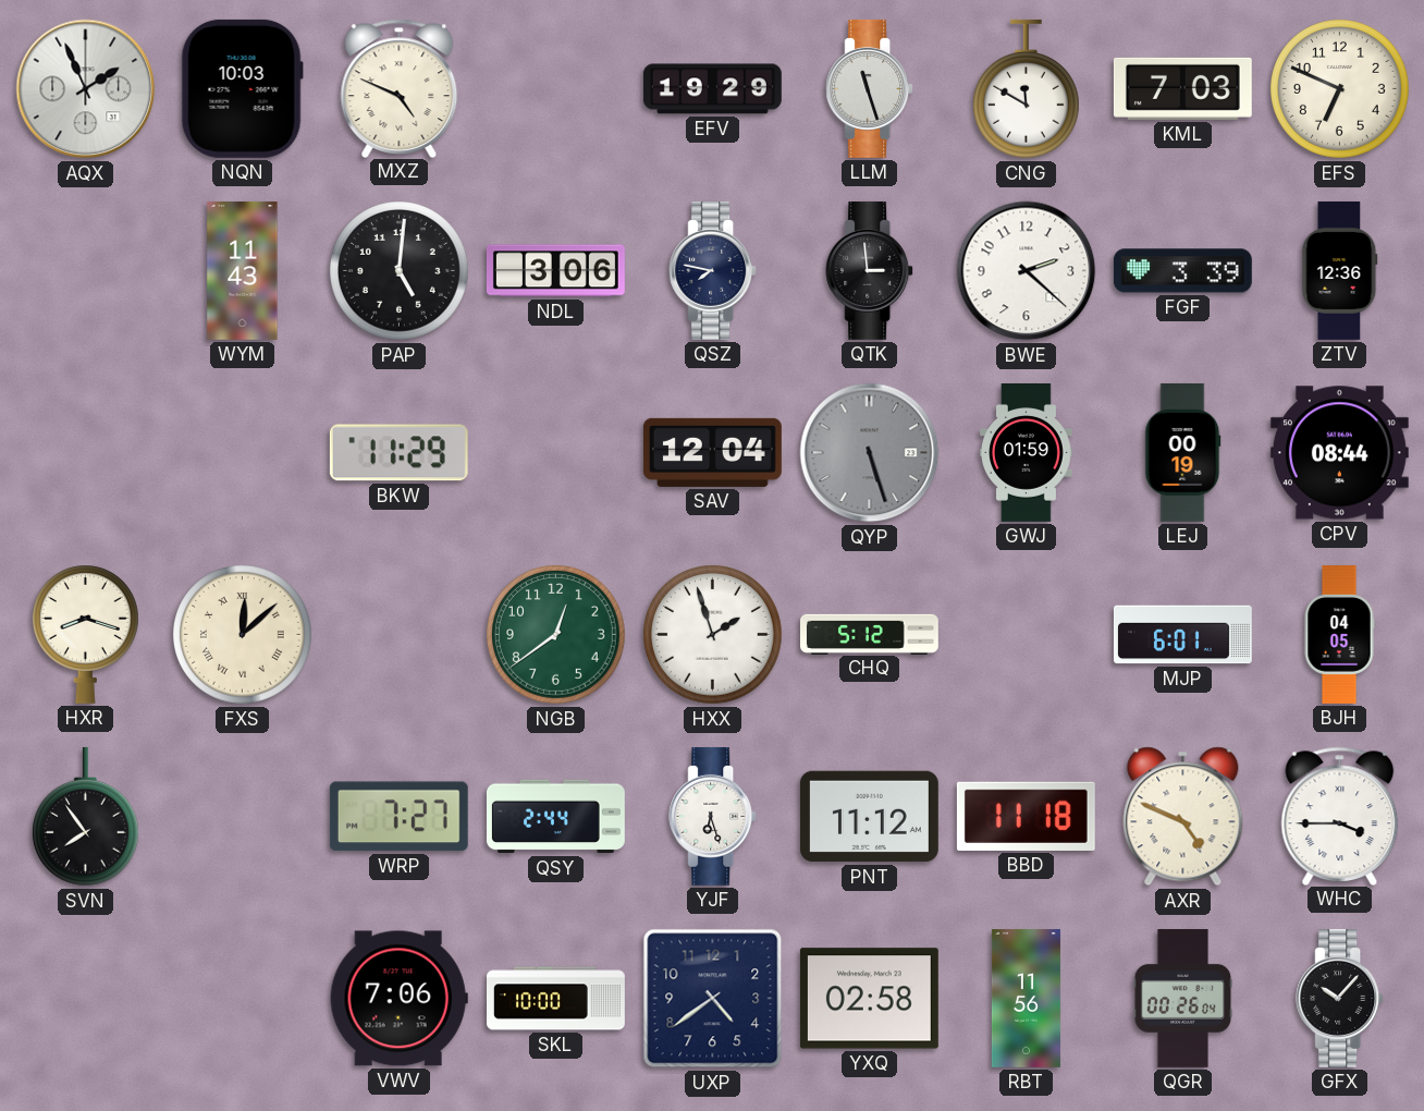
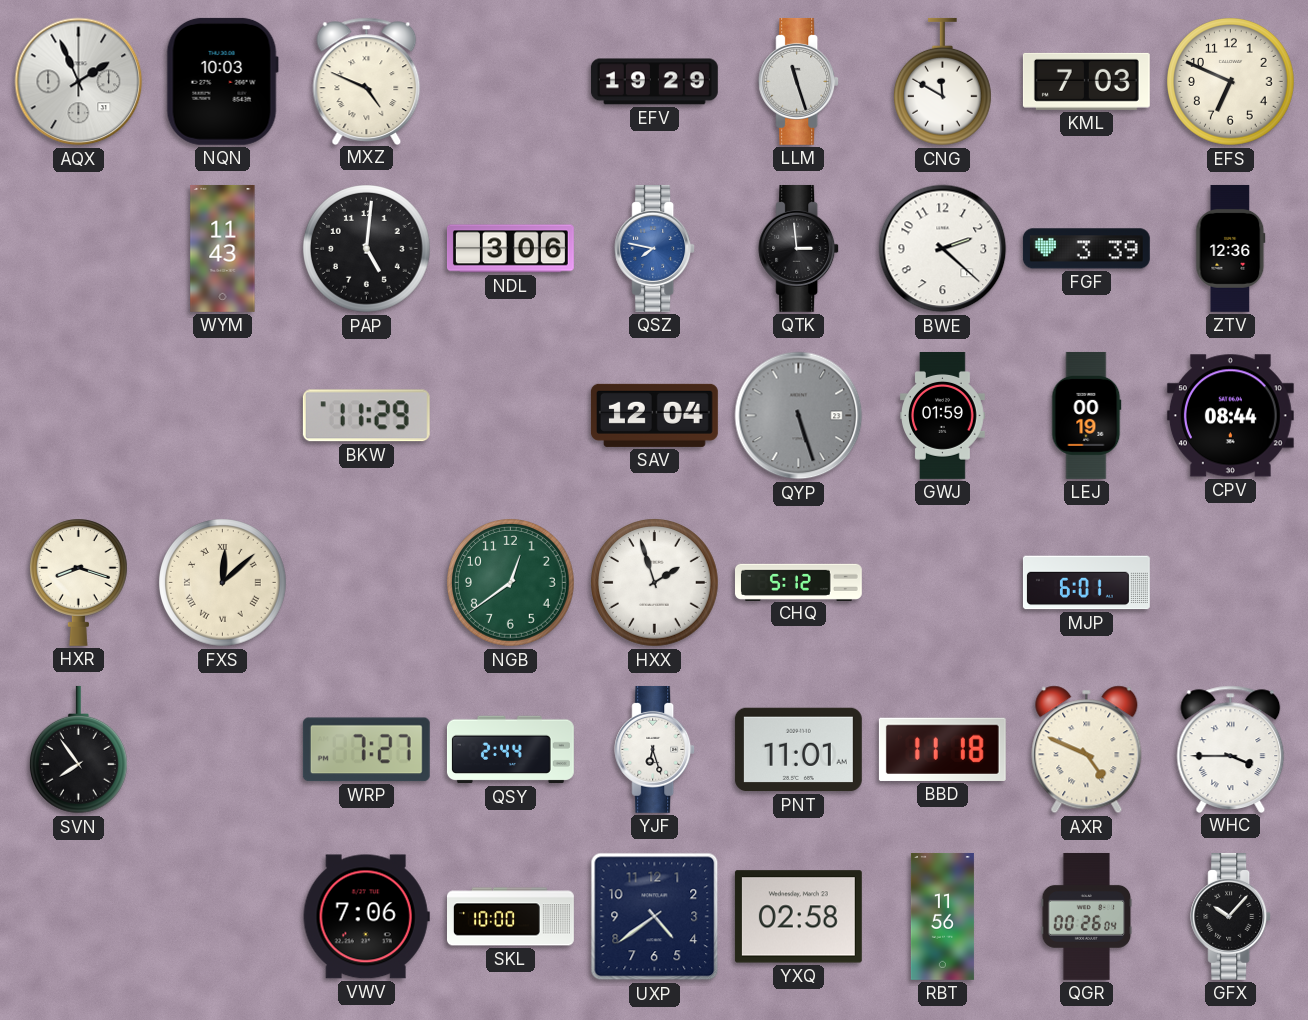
QSZ dial: navy -> blue (655, 248)
BJH: 04:05 -> none (1339, 635)
PNT: 11:12 -> 11:01 (798, 750)
